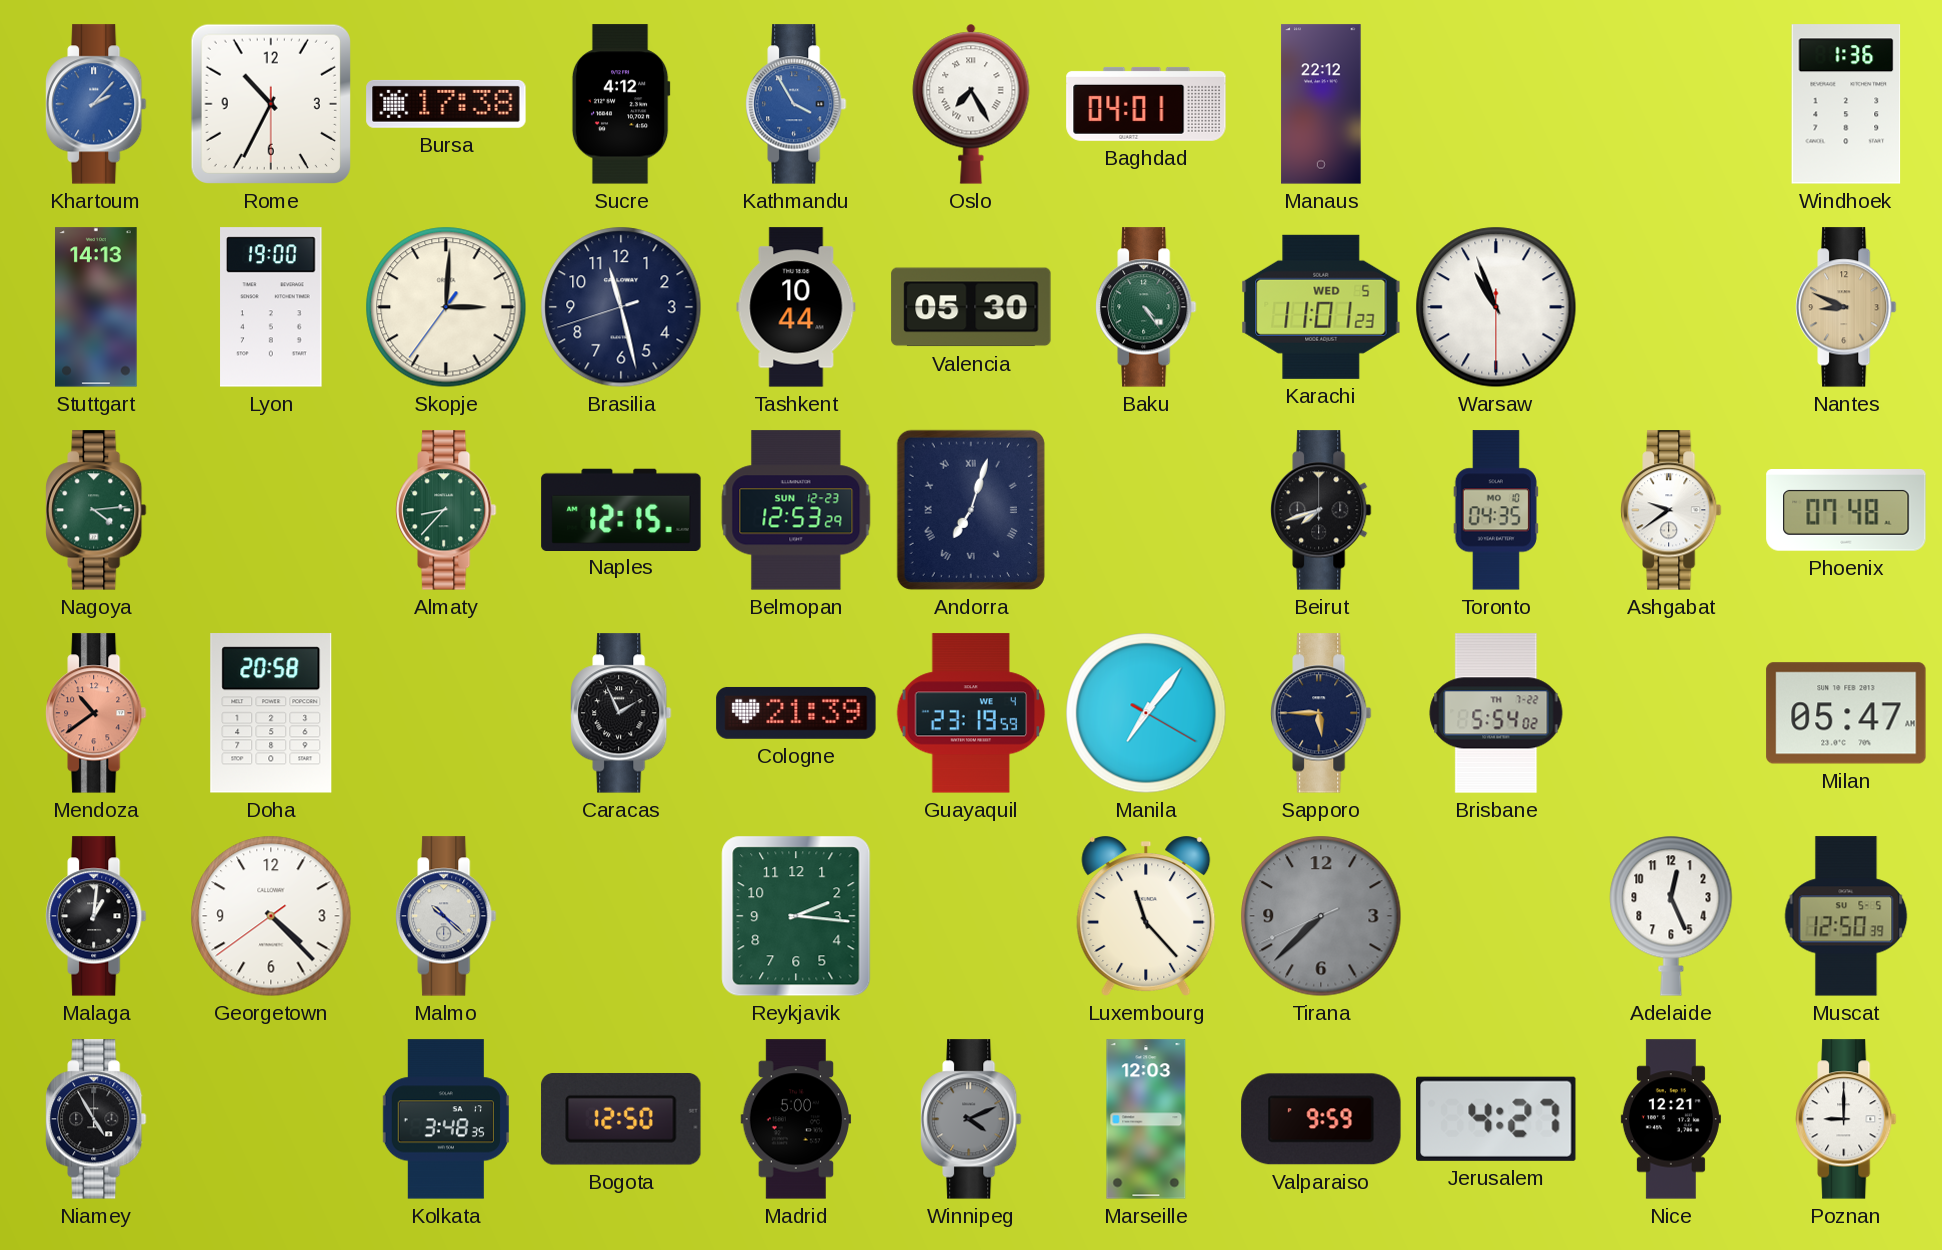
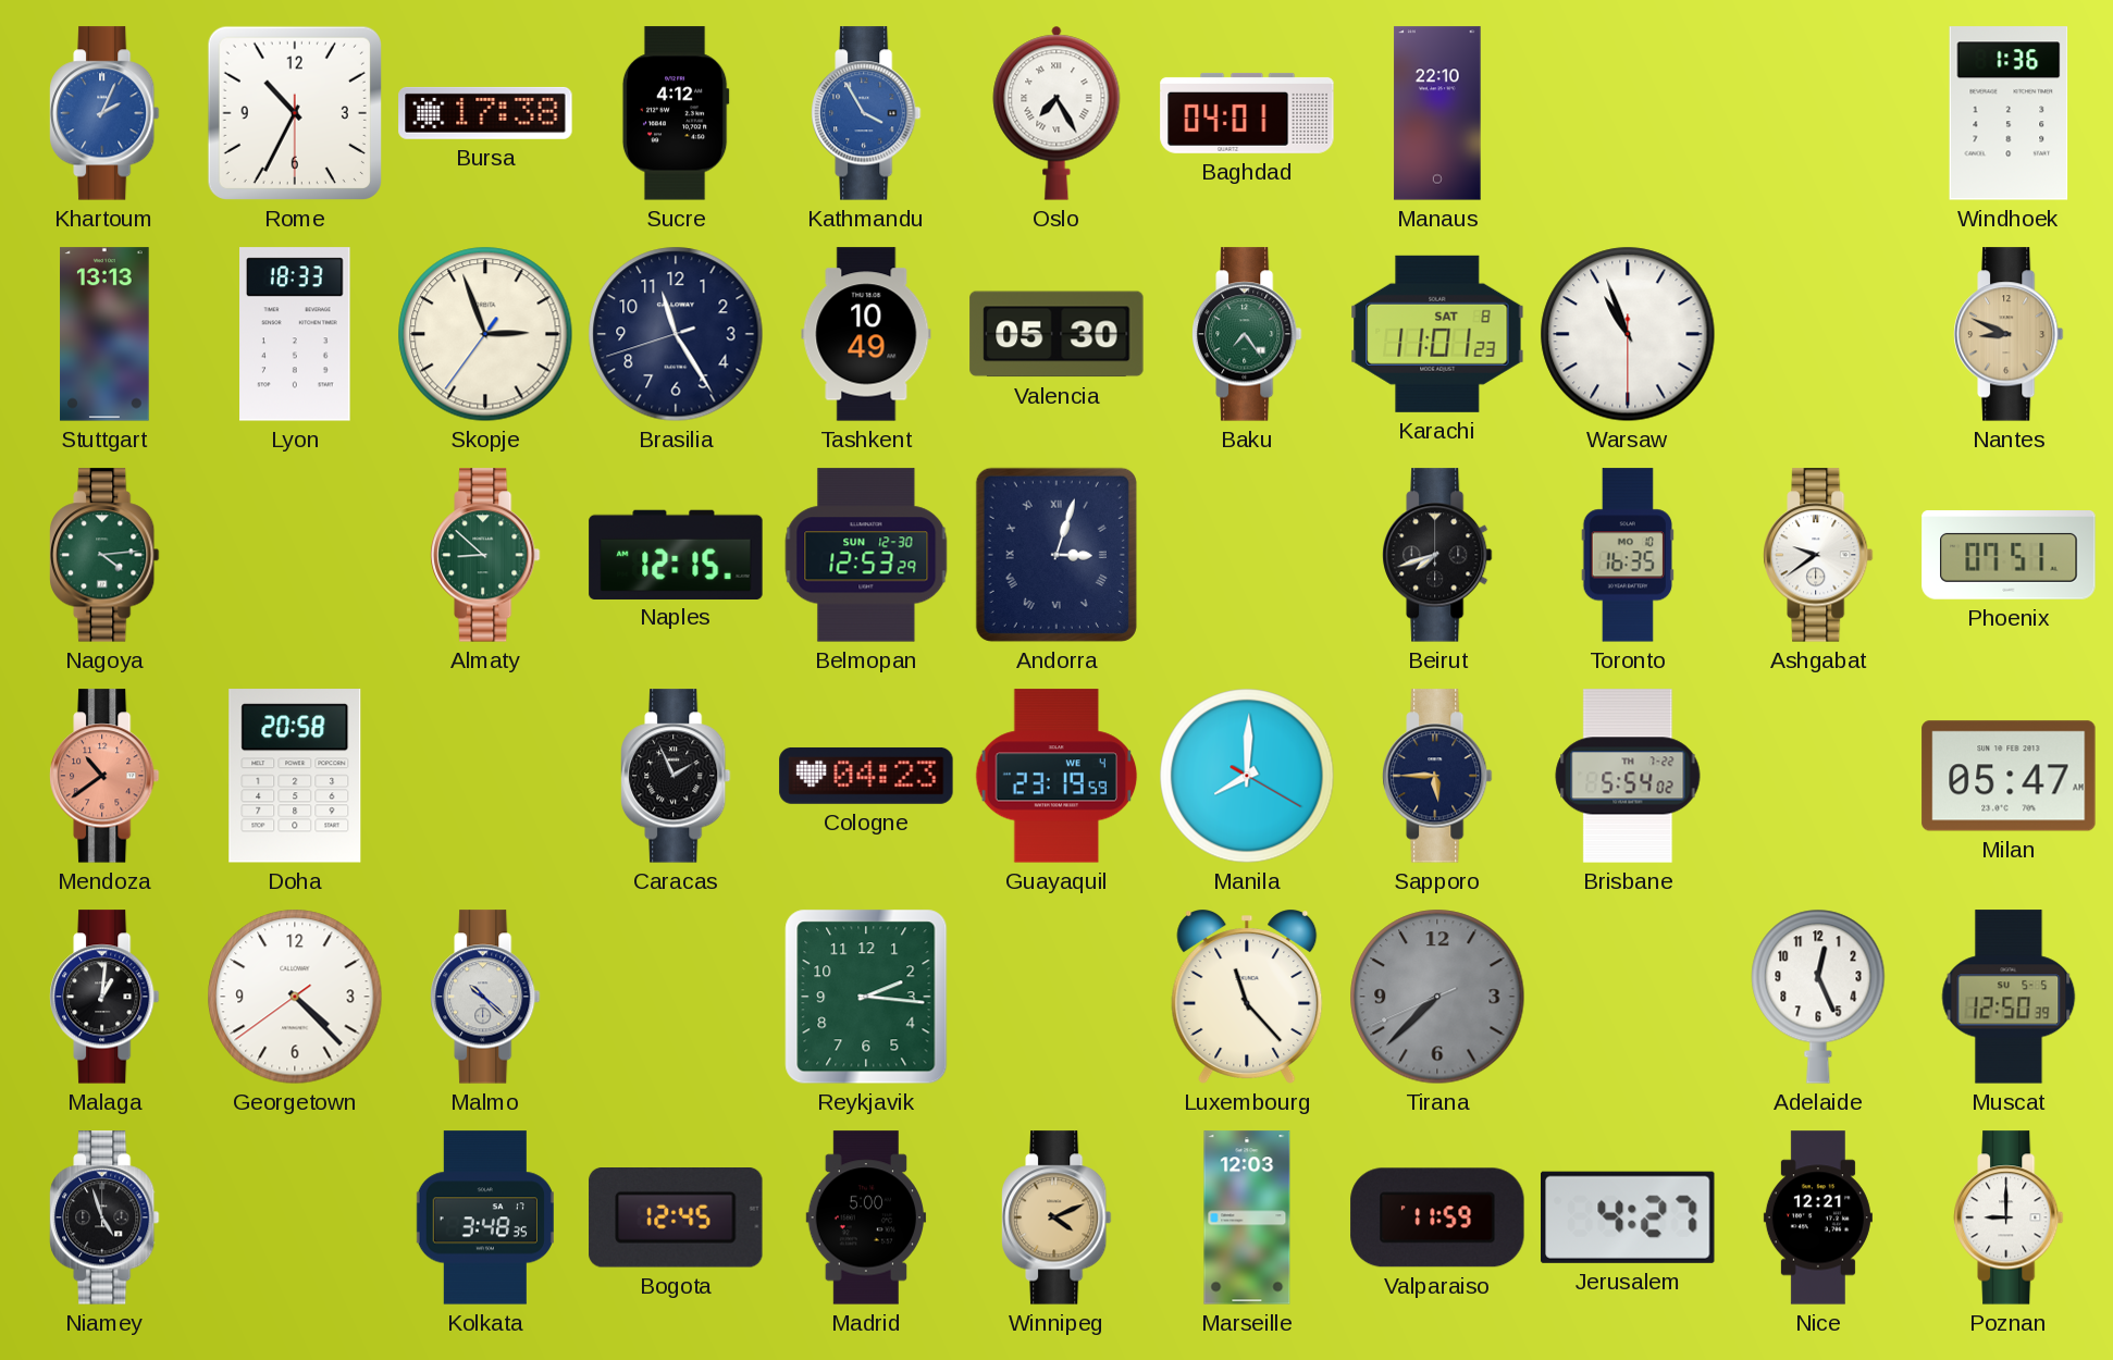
Khartoum: 2:07 -> 2:04 (104, 113)
Manaus: 22:12 -> 22:10 (1437, 113)
Stuttgart: 14:13 -> 13:13 (104, 334)
Lyon: 19:00 -> 18:33 (295, 334)
Skopje: 3:00 -> 2:56 (485, 334)
Brasilia: 11:27 -> 11:24 (676, 334)
Tashkent: 10:44 -> 10:49 (866, 334)
Baku: 4:24 -> 7:24 (1247, 334)
Karachi date: WED 5 -> SAT 8 (1437, 334)
Almaty: 8:37 -> 8:52 (485, 555)
Belmopan date: SUN 12-23 -> SUN 12-30 (866, 555)
Andorra: 7:03 -> 3:03 (1056, 555)
Toronto: 04:35 -> 16:35 (1628, 555)
Phoenix: 07:48 -> 07:51 (2009, 555)
Cologne: 21:39 -> 04:23 (866, 776)
Manila: 7:06 -> 8:00 (1247, 776)
Niamey: 4:55 -> 4:57 (104, 1217)
Bogota: 12:50 -> 12:45 (676, 1219)
Winnipeg dial: grey -> champagne (1056, 1217)
Valparaiso: 9:59 -> 11:59 (1437, 1217)
